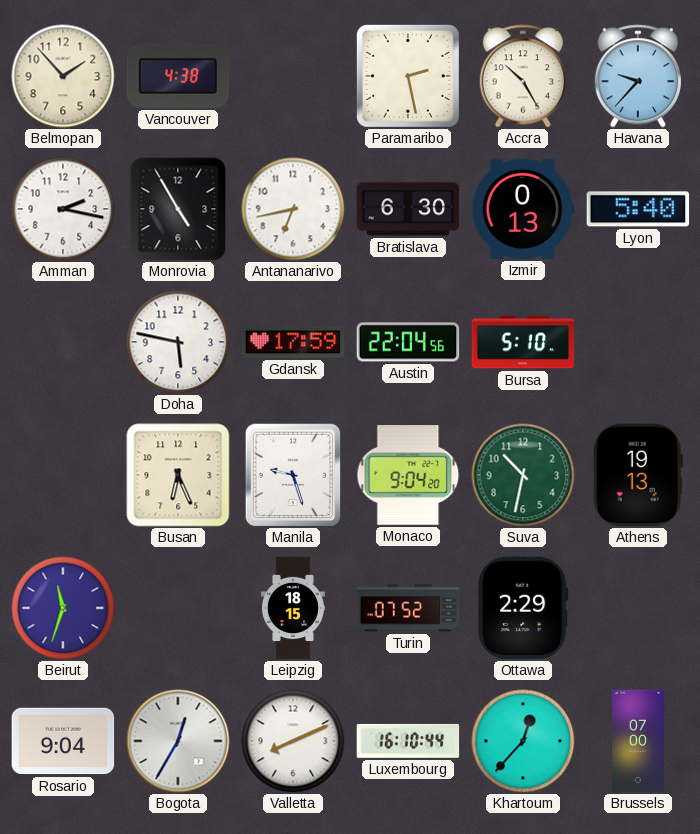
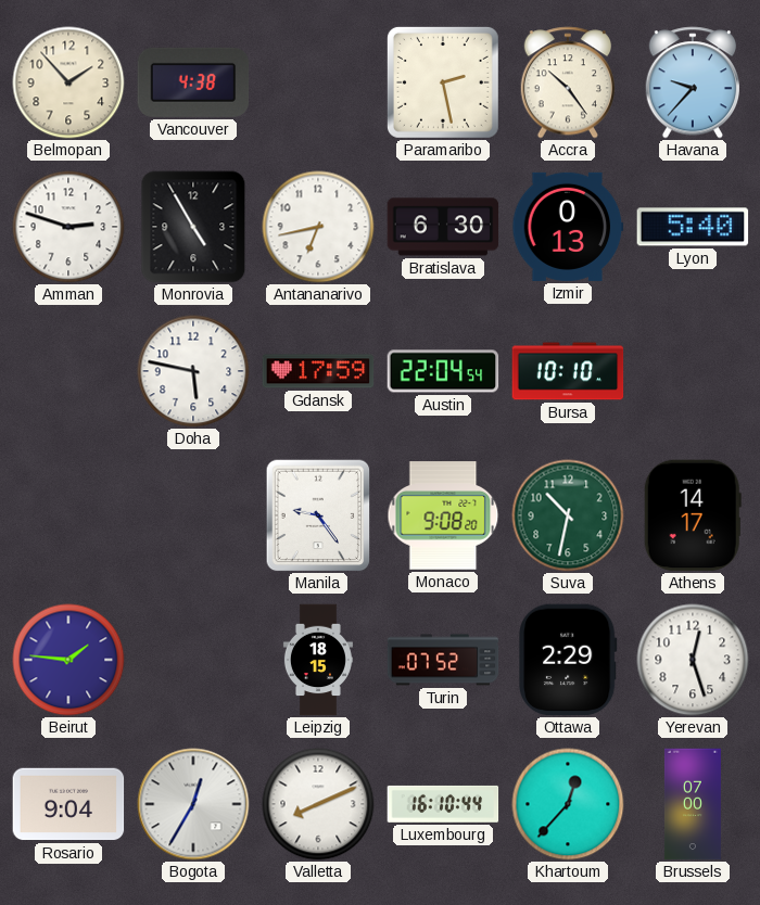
Accra: 10:25 -> 10:24 (567, 82)
Amman: 2:17 -> 2:48 (68, 227)
Austin: 22:04:56 -> 22:04:54 (443, 371)
Bursa: 5:10 -> 10:10 (568, 371)
Busan: 6:26 -> none (178, 475)
Manila: 9:27 -> 9:24 (318, 515)
Monaco: 9:04 -> 9:08 (443, 515)
Athens: 19:13 -> 14:17 (693, 515)
Beirut: 11:33 -> 1:46 (68, 660)
Yerevan: none -> 12:27 (693, 660)
